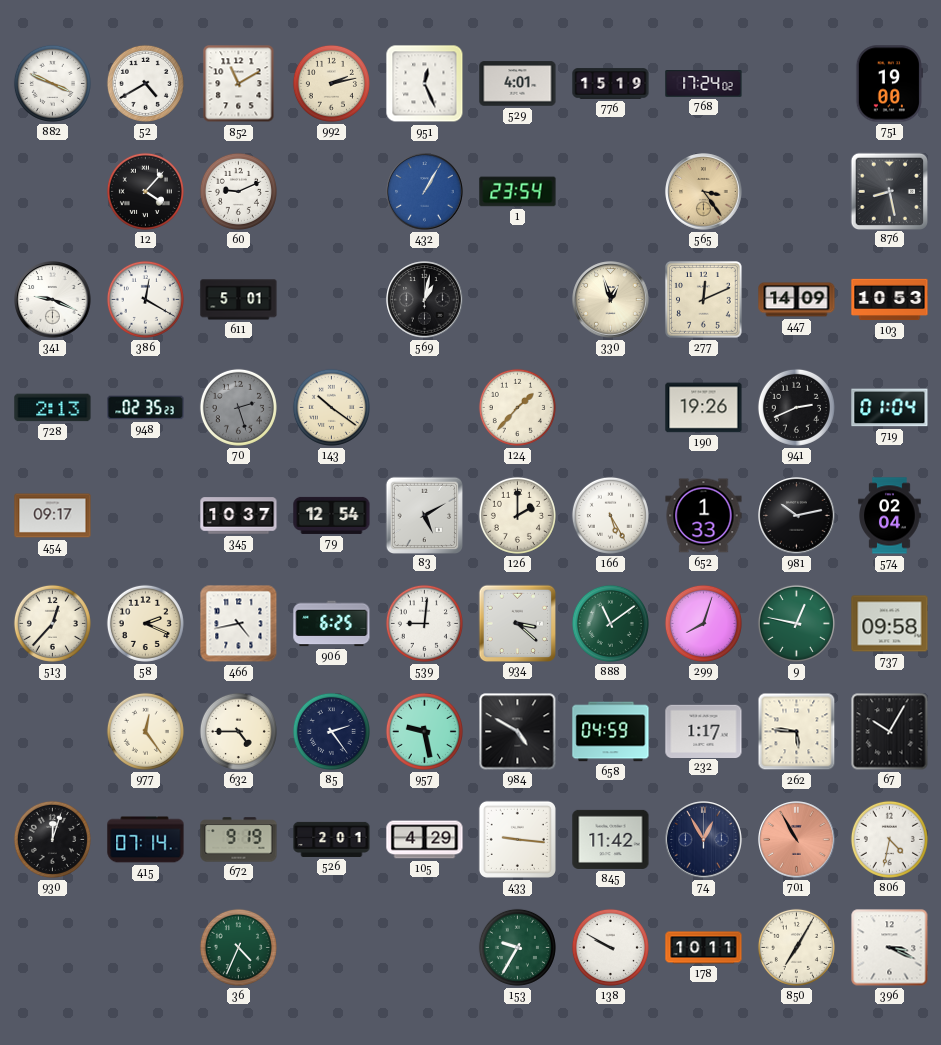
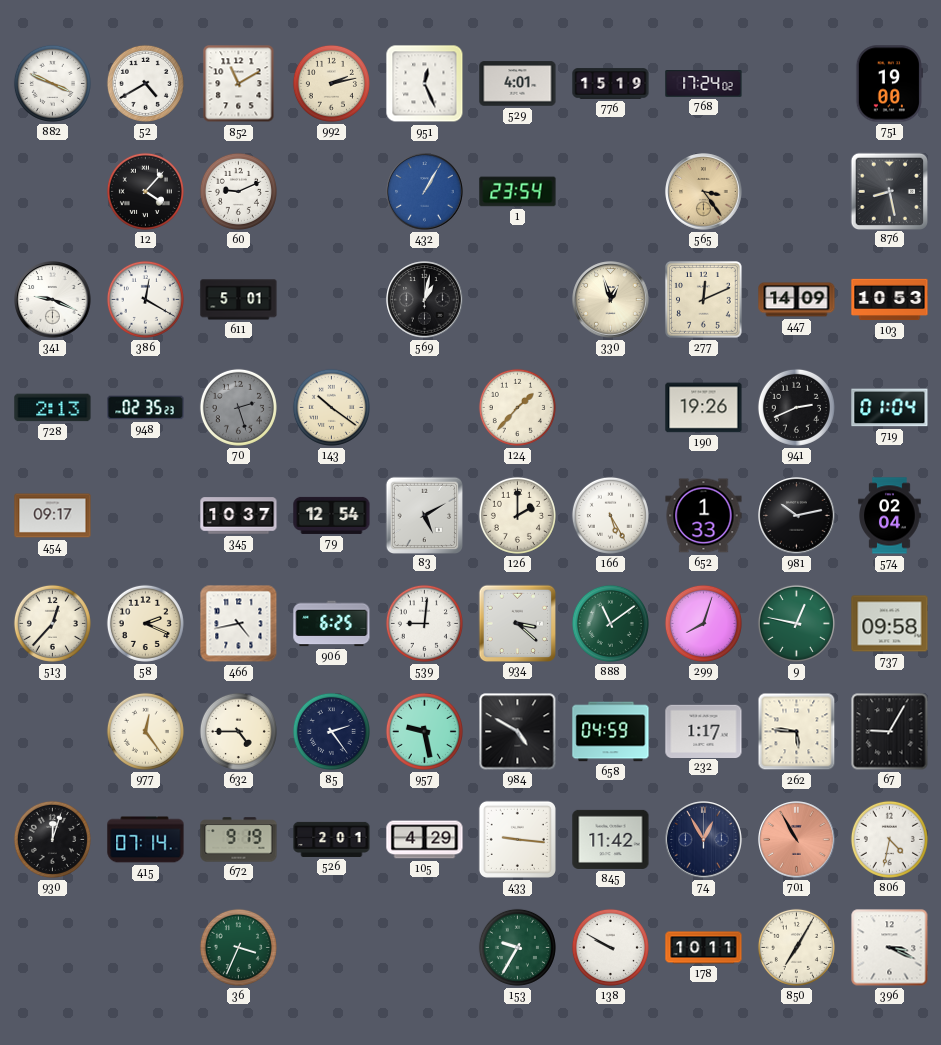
67: 10:05 -> 9:05 (890, 732)
36: 4:34 -> 3:34 (238, 947)
